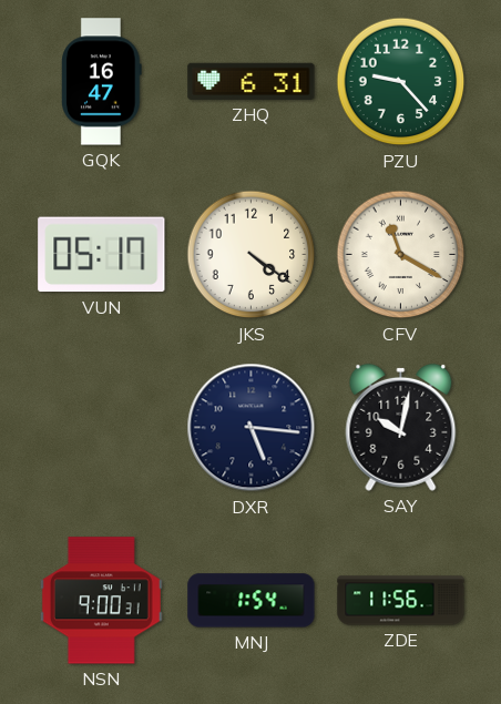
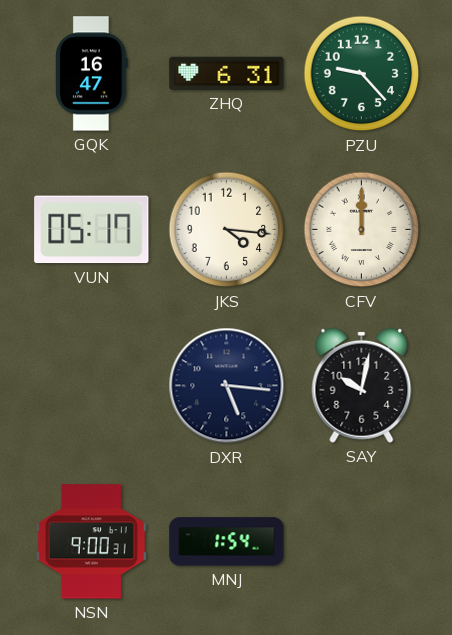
JKS: 4:21 -> 4:16 (227, 230)
CFV: 11:20 -> 12:00 (362, 230)
ZDE: 11:56 -> none (401, 601)
